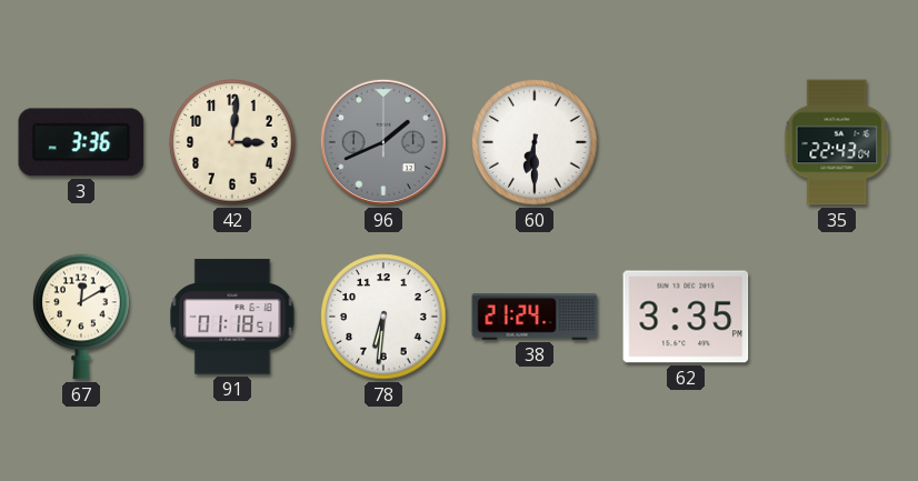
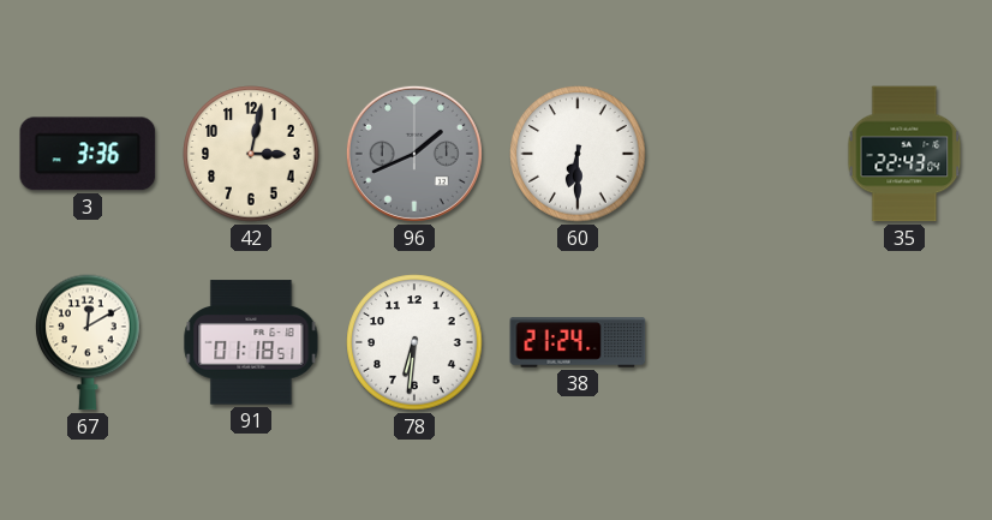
42: 3:01 -> 3:02 (251, 154)
62: 3:35 -> none (686, 317)
